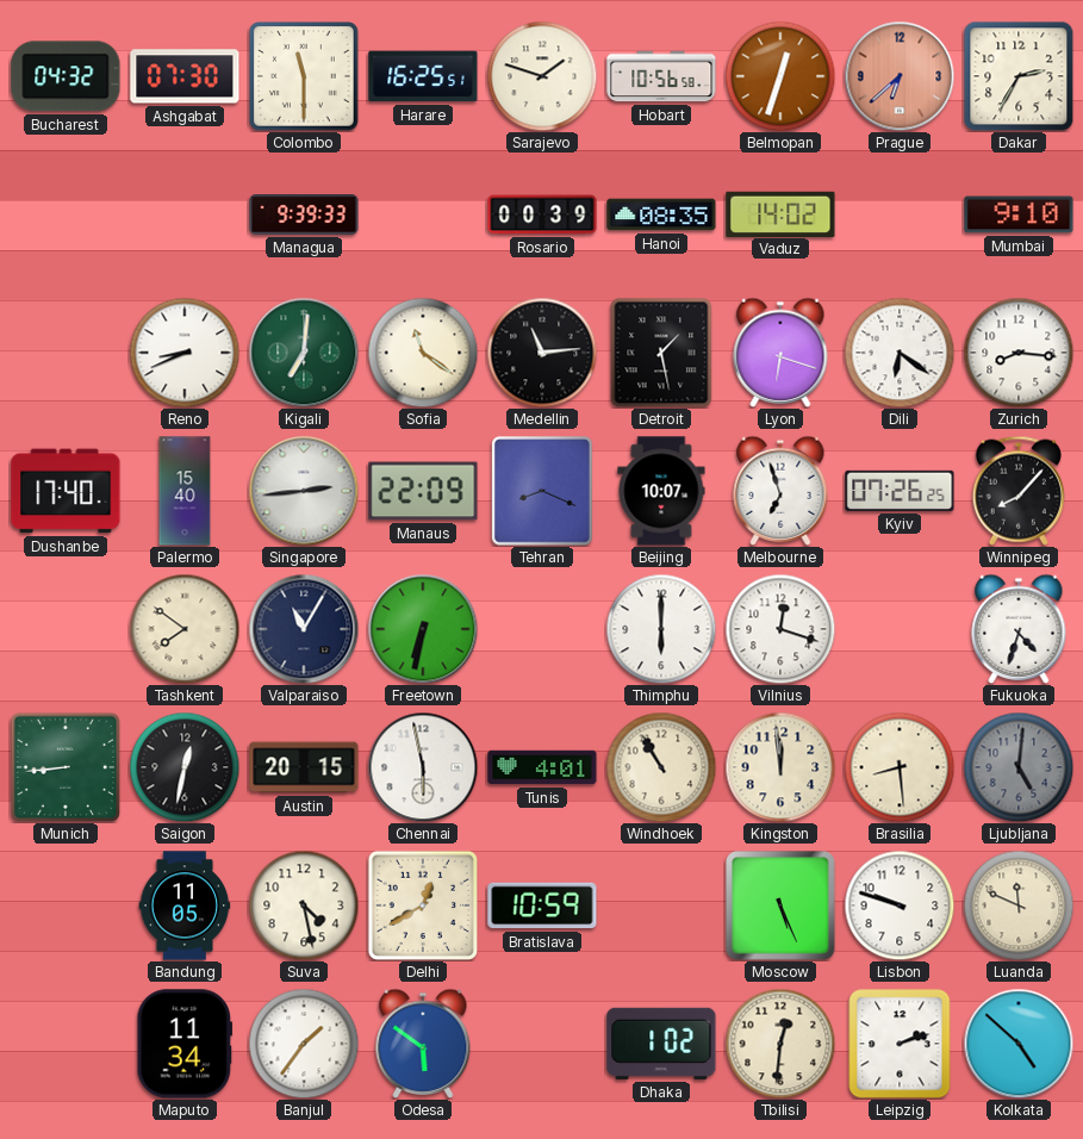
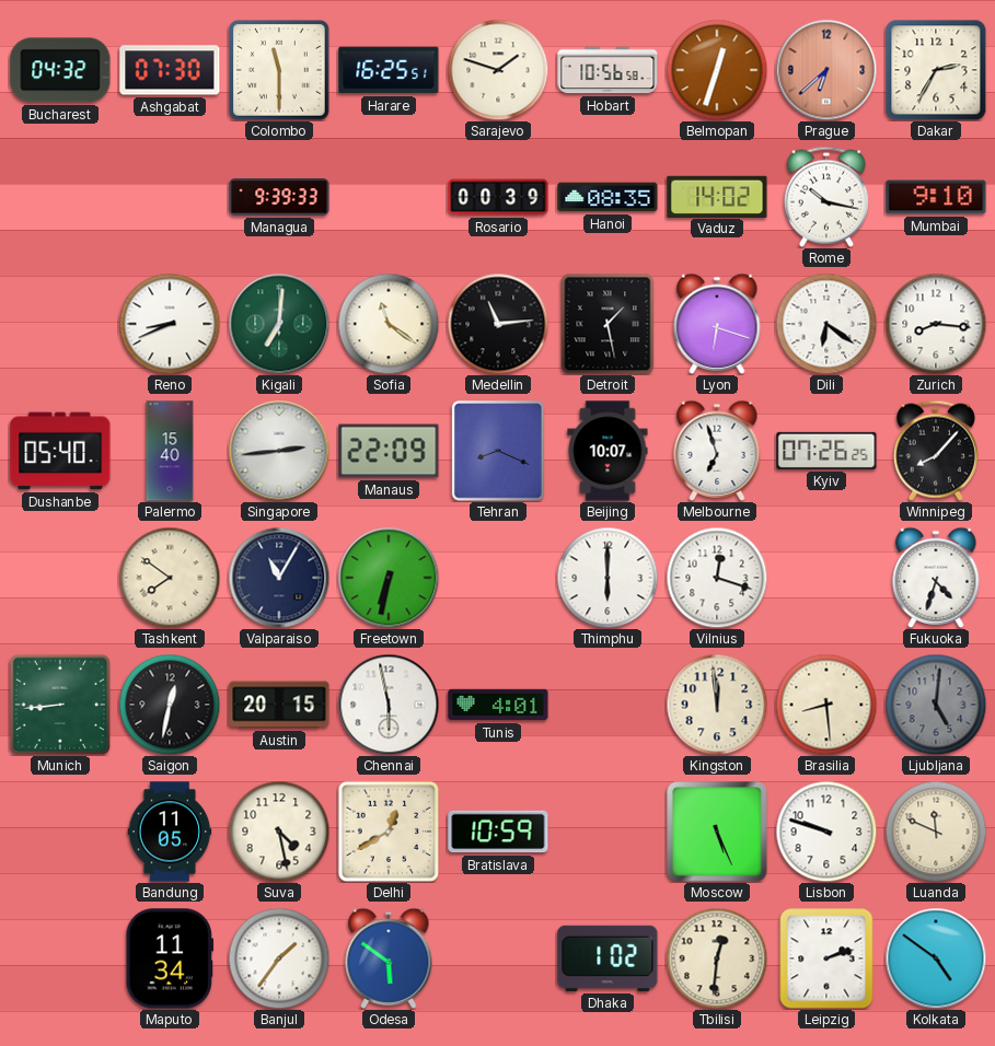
Rome: none -> 10:17 (826, 197)
Dushanbe: 17:40 -> 05:40 (60, 451)
Windhoek: 10:55 -> none (661, 767)
Kolkata: 4:52 -> 4:51 (936, 958)
